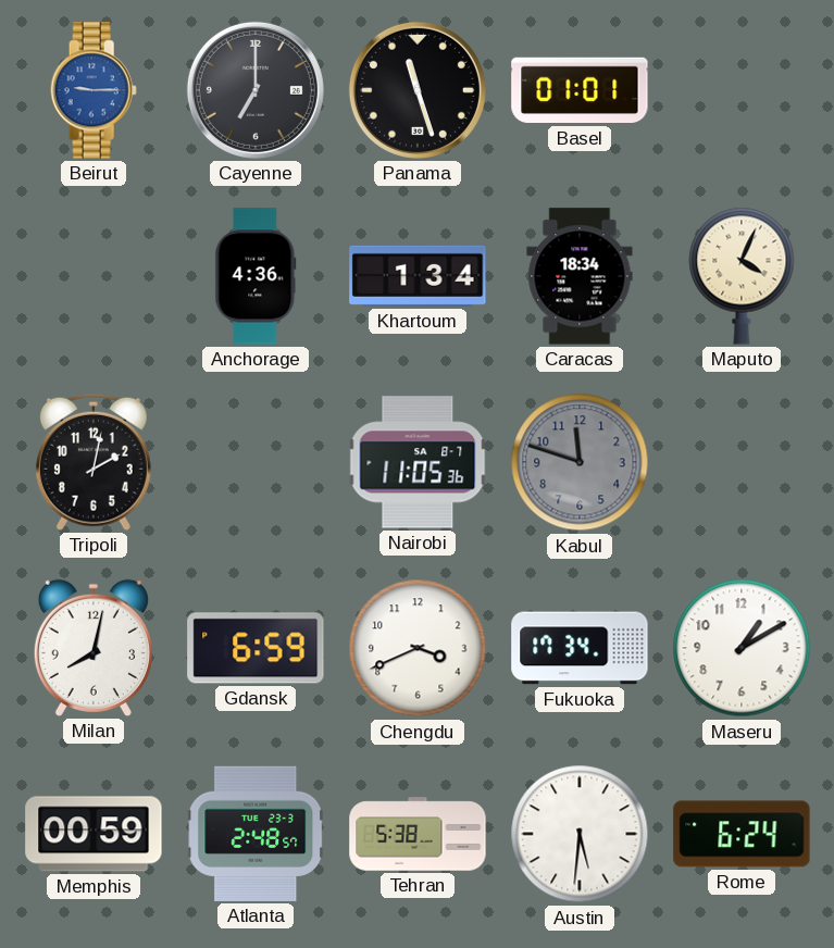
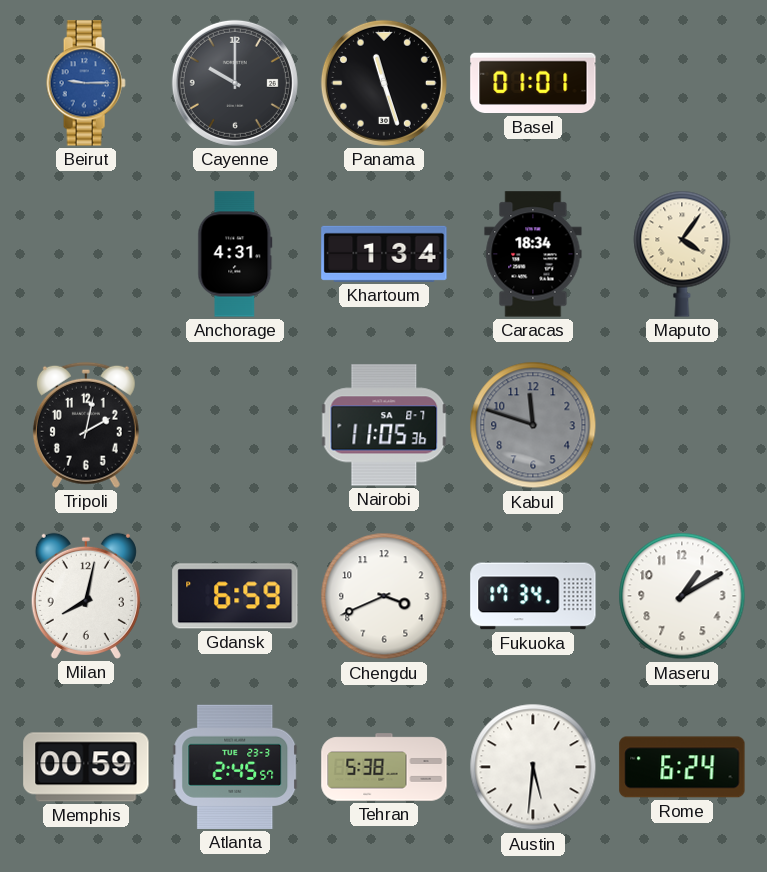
Cayenne: 7:00 -> 10:00 (235, 83)
Anchorage: 4:36 -> 4:31 (235, 254)
Maputo: 4:04 -> 4:06 (682, 254)
Atlanta: 2:48 -> 2:45 (235, 767)
